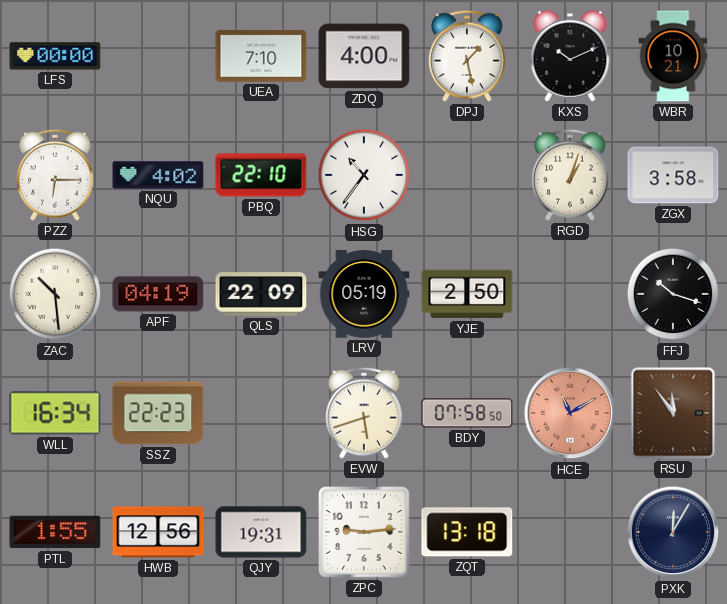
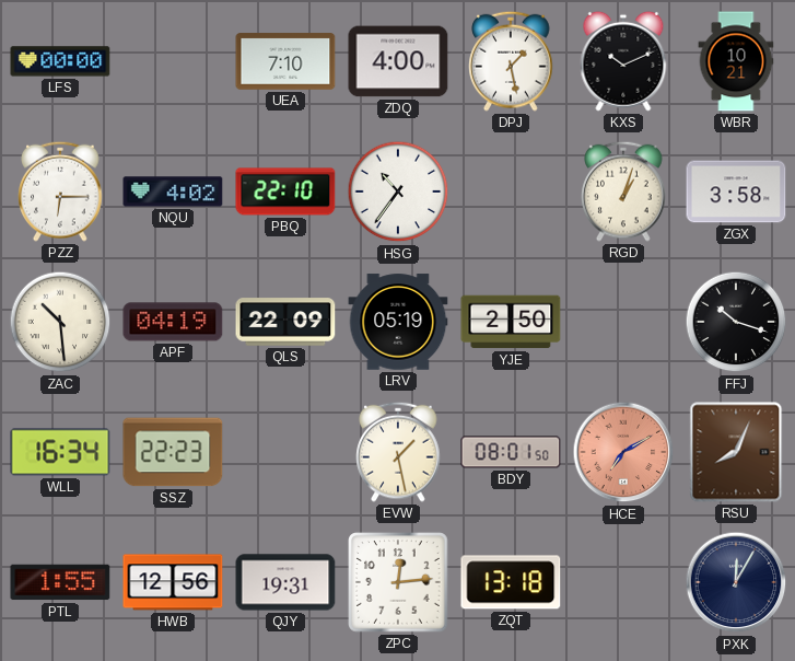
EVW: 5:42 -> 1:28 (398, 452)
BDY: 07:58 -> 08:01 (511, 452)
HCE: 11:10 -> 7:10 (623, 452)
RSU: 11:54 -> 8:04 (736, 452)
ZPC: 9:14 -> 12:14 (398, 582)
